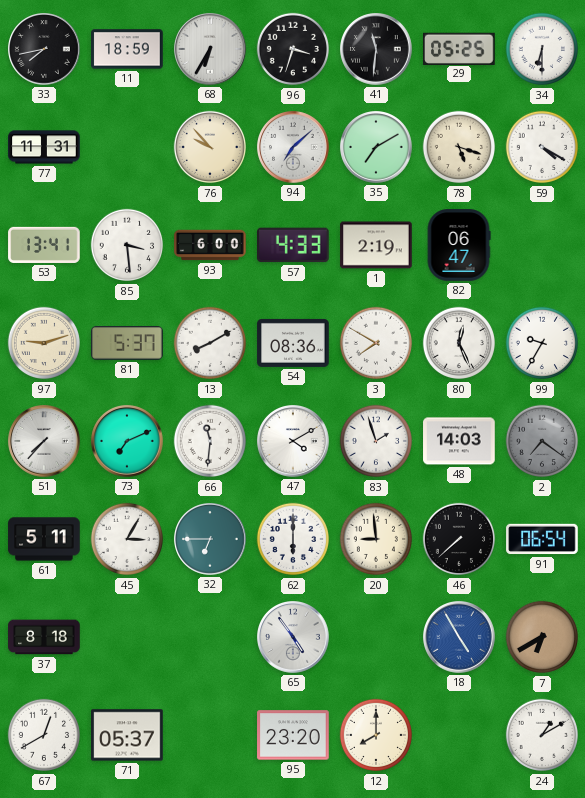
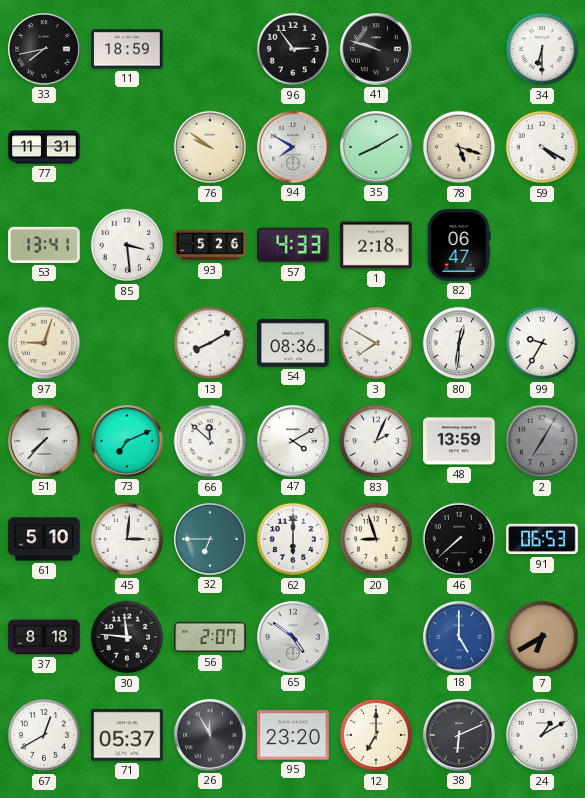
68: 6:35 -> none (210, 49)
96: 3:33 -> 2:54 (293, 49)
41: 11:31 -> 9:48 (376, 49)
29: 05:25 -> none (459, 48)
76: 9:53 -> 9:51 (210, 147)
94: 7:08 -> 7:50 (293, 147)
35: 7:10 -> 8:10 (376, 147)
93: 6:00 -> 5:26 (210, 245)
1: 2:19 -> 2:18 (376, 245)
97: 9:12 -> 9:03 (44, 343)
81: 5:37 -> none (127, 343)
80: 12:26 -> 12:31 (459, 343)
66: 11:31 -> 11:52 (210, 441)
83: 1:57 -> 2:04 (376, 441)
48: 14:03 -> 13:59 (459, 441)
2: 7:21 -> 7:05 (542, 441)
61: 5:11 -> 5:10 (44, 539)
45: 3:05 -> 3:01 (127, 539)
20: 8:59 -> 8:57 (376, 539)
91: 06:54 -> 06:53 (542, 539)
30: none -> 11:46 (127, 637)
56: none -> 2:07 (210, 637)
65: 4:54 -> 4:51 (293, 637)
18: 4:55 -> 5:00 (459, 637)
26: none -> 11:55 (210, 735)
12: 8:00 -> 7:00 (376, 735)
38: none -> 6:11 (459, 735)
